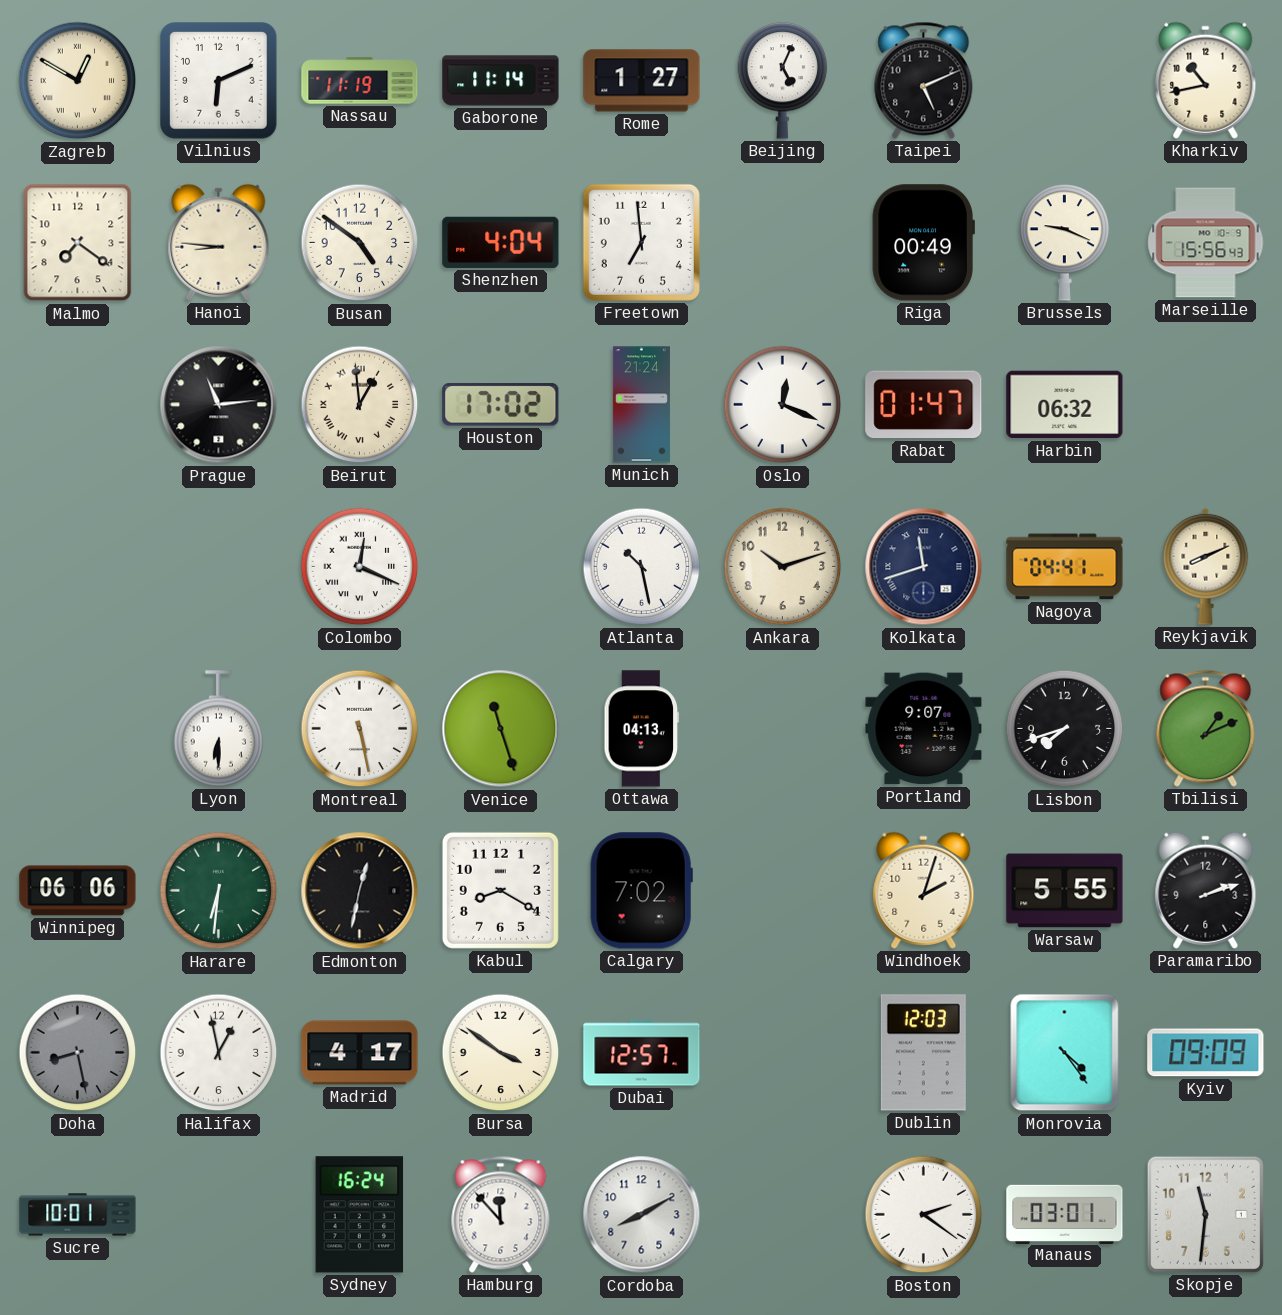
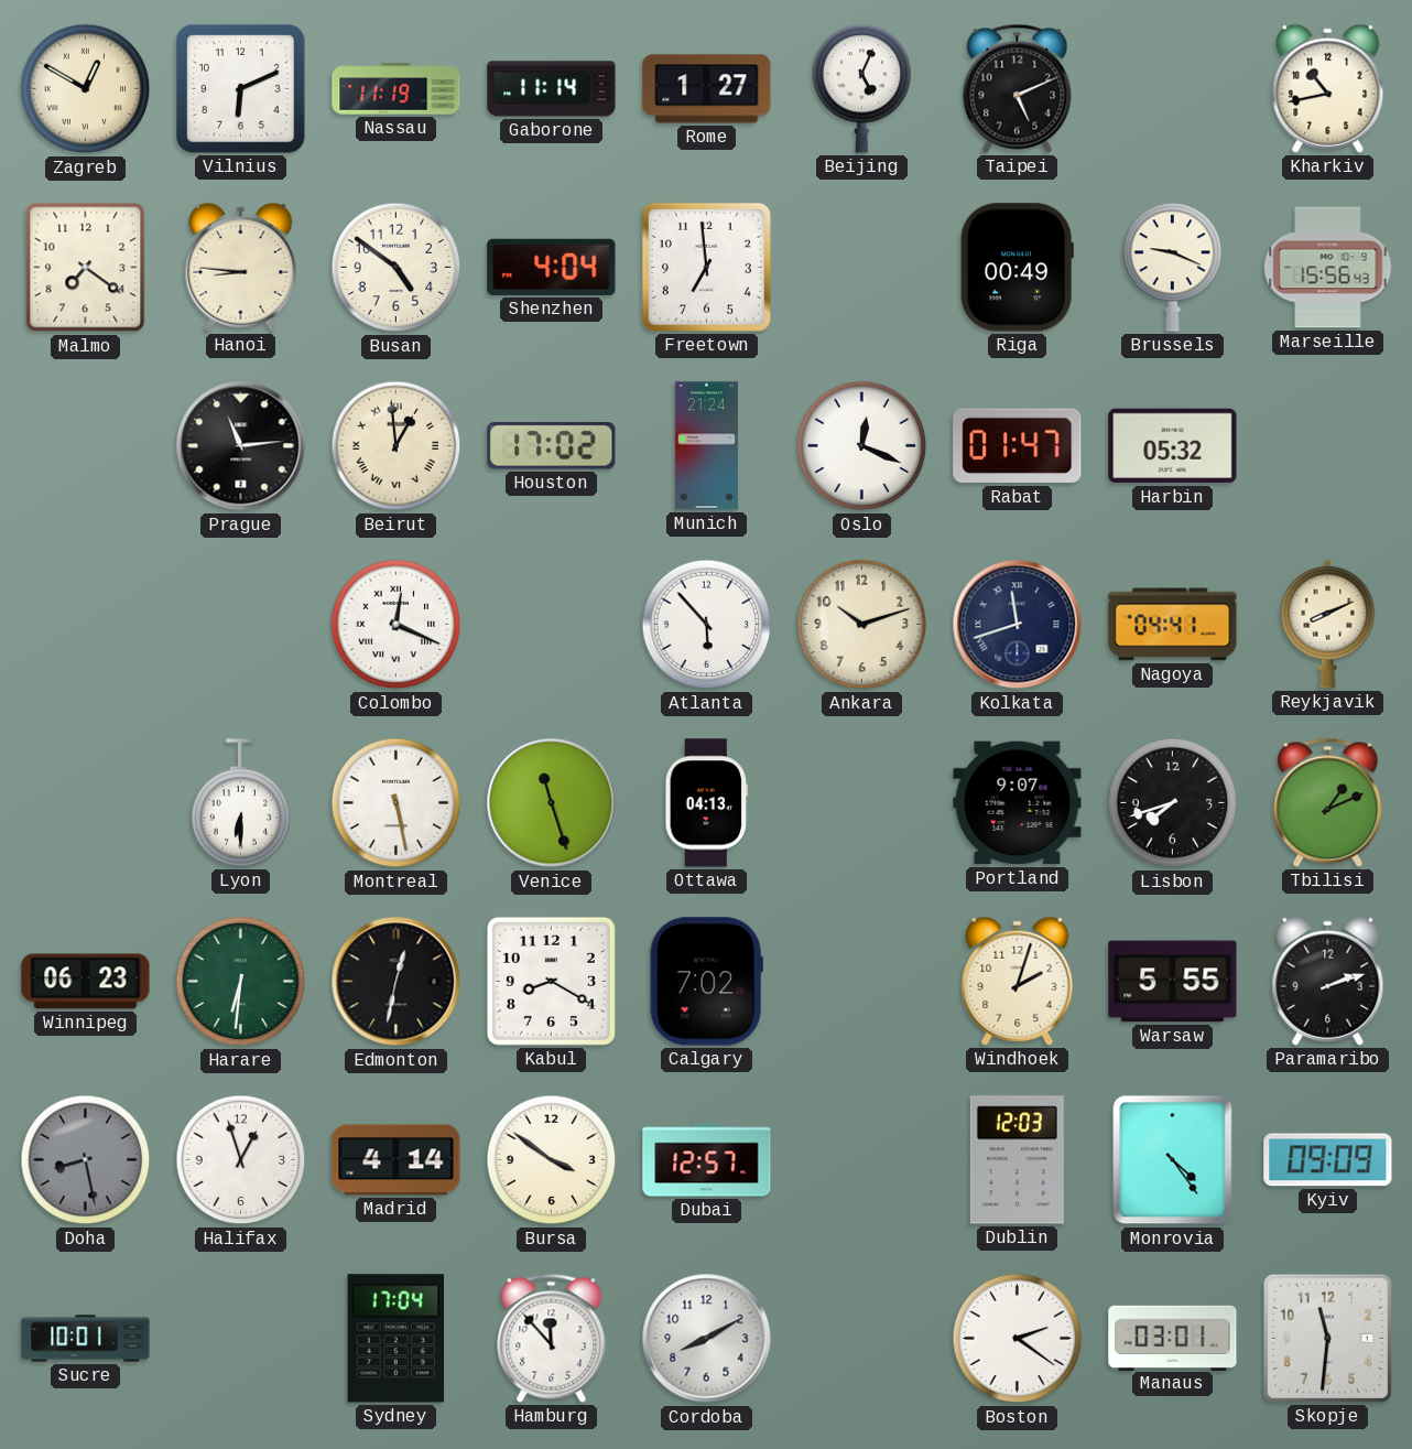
Harbin: 06:32 -> 05:32 (1173, 446)
Atlanta: 10:28 -> 5:53 (707, 625)
Winnipeg: 06:06 -> 06:23 (86, 982)
Halifax: 12:58 -> 12:57 (241, 1160)
Madrid: 4:17 -> 4:14 (397, 1160)
Sydney: 16:24 -> 17:04 (397, 1339)
